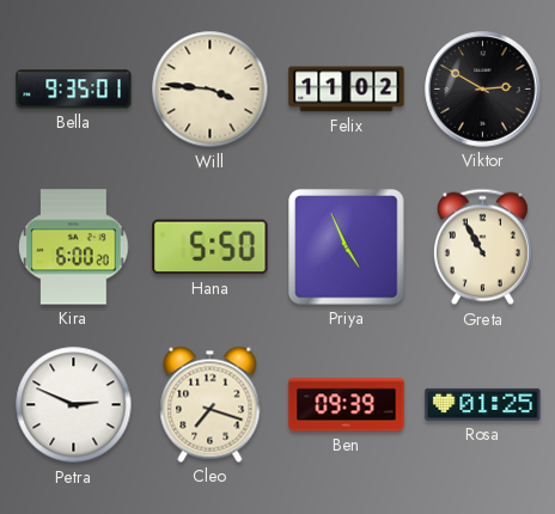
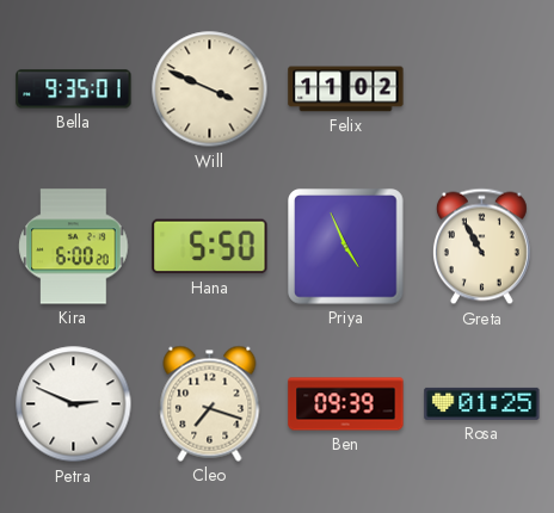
Will: 3:46 -> 3:49 (210, 89)
Viktor: 2:50 -> none (483, 90)
